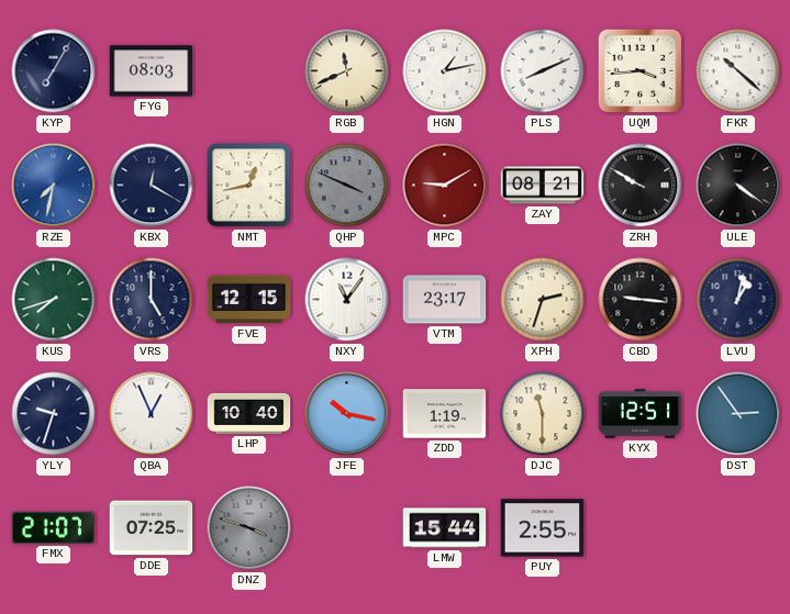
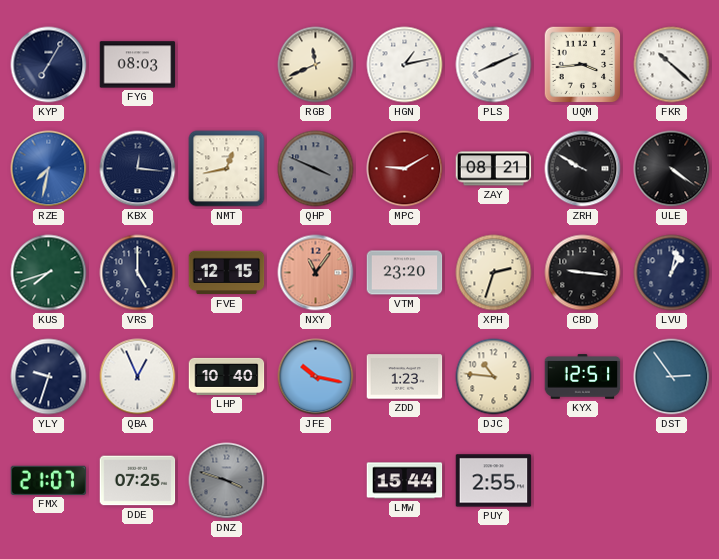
KBX: 12:20 -> 12:16 (138, 169)
NXY dial: white -> salmon (316, 273)
VTM: 23:17 -> 23:20 (405, 273)
ZDD: 1:19 -> 1:23 (405, 377)
DJC: 11:30 -> 10:46 (494, 377)
